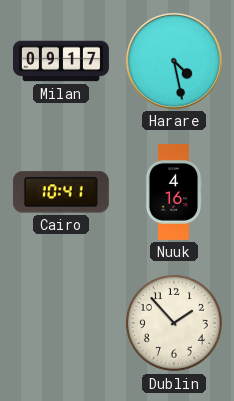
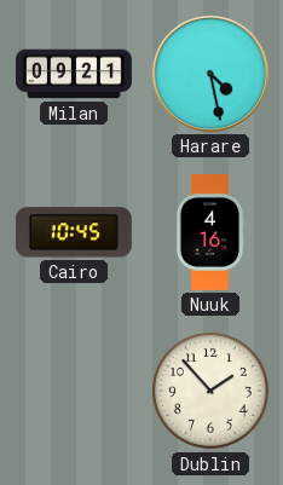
Milan: 09:17 -> 09:21 (75, 74)
Cairo: 10:41 -> 10:45 (74, 232)
